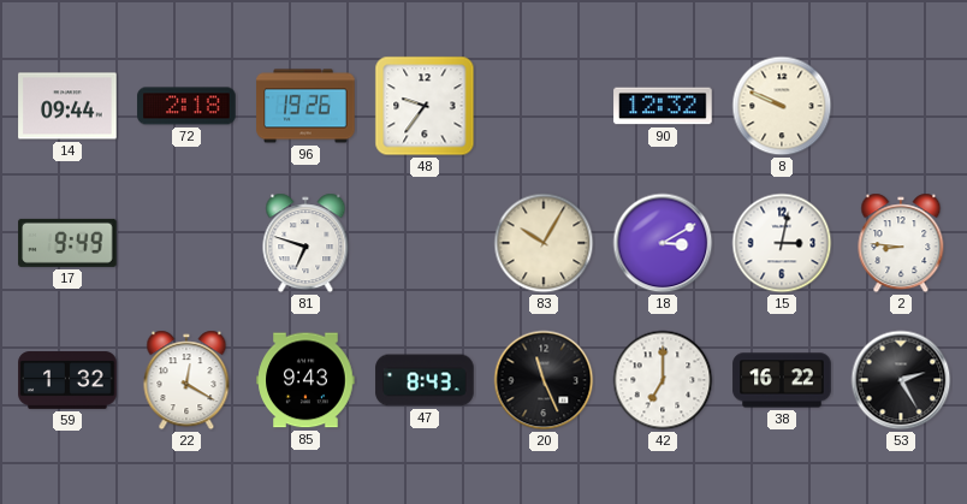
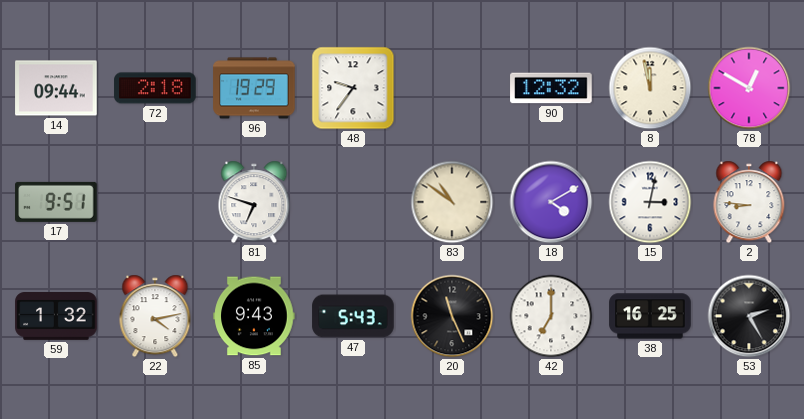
96: 19:26 -> 19:29 (254, 88)
8: 9:49 -> 11:58 (650, 88)
78: none -> 12:50 (749, 88)
17: 9:49 -> 9:51 (56, 202)
83: 10:05 -> 10:51 (452, 202)
18: 3:10 -> 4:10 (551, 202)
22: 12:20 -> 4:13 (155, 316)
47: 8:43 -> 5:43 (353, 316)
38: 16:22 -> 16:25 (650, 316)
